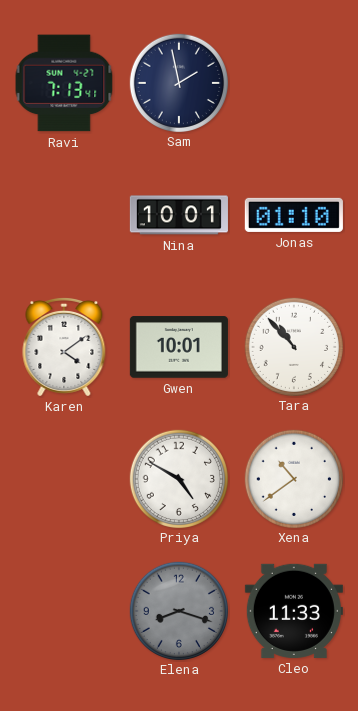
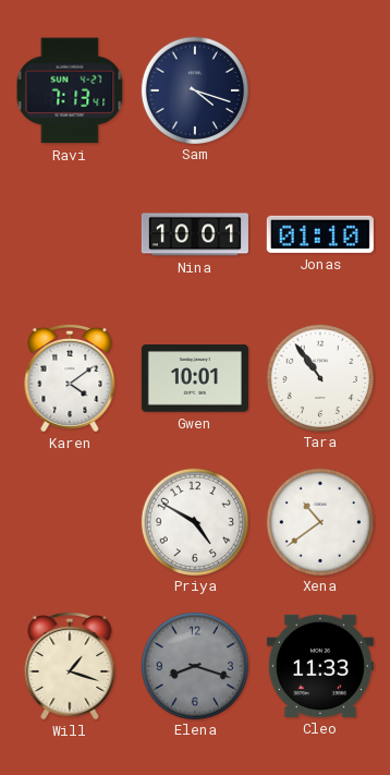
Sam: 1:58 -> 4:18 (194, 89)
Tara: 10:53 -> 10:54 (319, 377)
Will: none -> 1:18 (70, 666)
